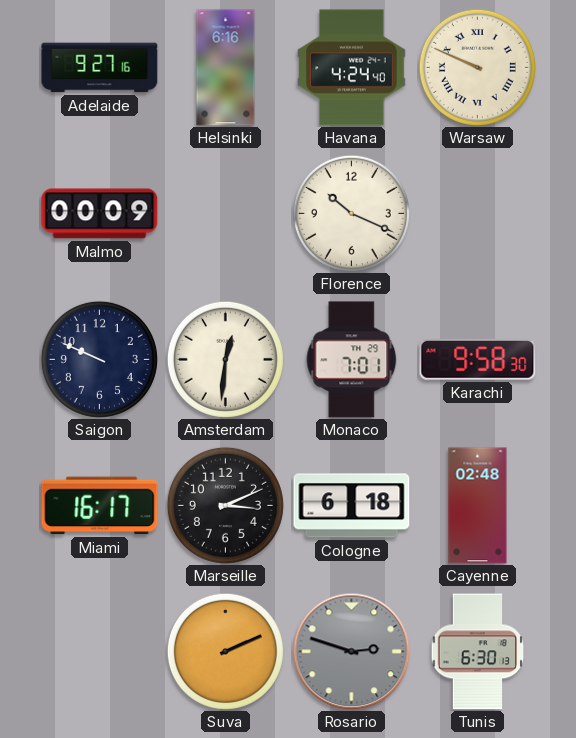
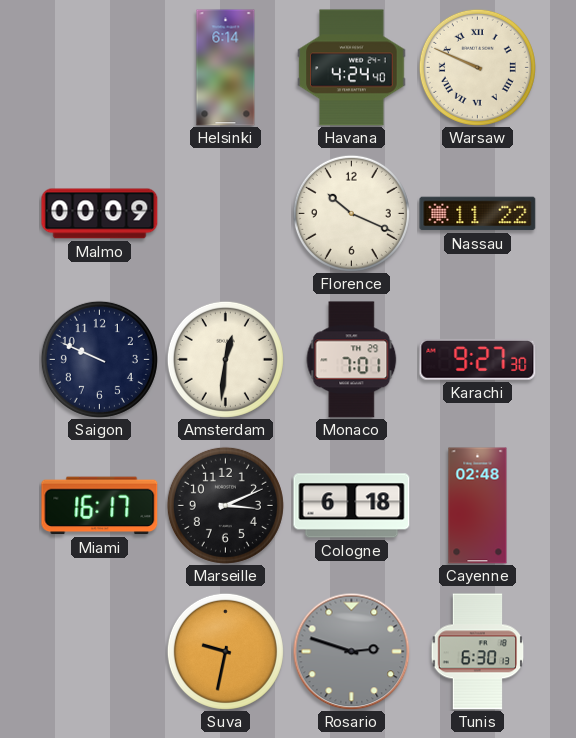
Adelaide: 9:27 -> none (100, 68)
Helsinki: 6:16 -> 6:14 (226, 68)
Nassau: none -> 11:22 (478, 214)
Karachi: 9:58 -> 9:27 (478, 360)
Suva: 2:11 -> 9:32 (225, 651)
